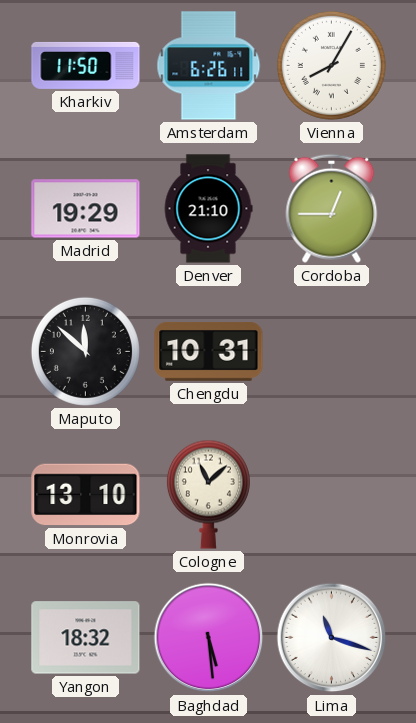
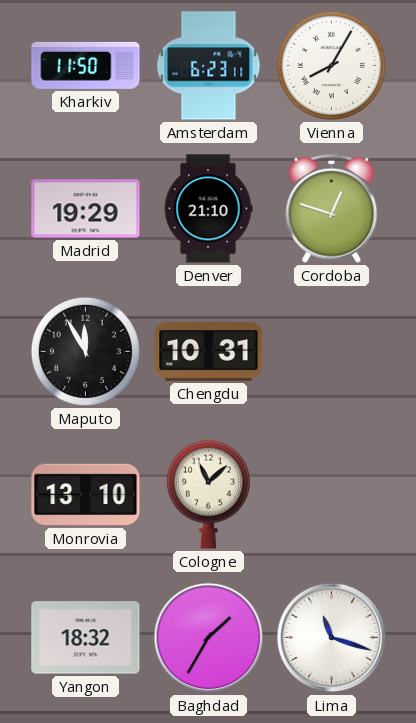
Amsterdam: 6:26 -> 6:23 (209, 66)
Cordoba: 12:45 -> 12:48 (332, 208)
Maputo: 11:52 -> 11:55 (85, 351)
Baghdad: 5:29 -> 1:35 (209, 638)
